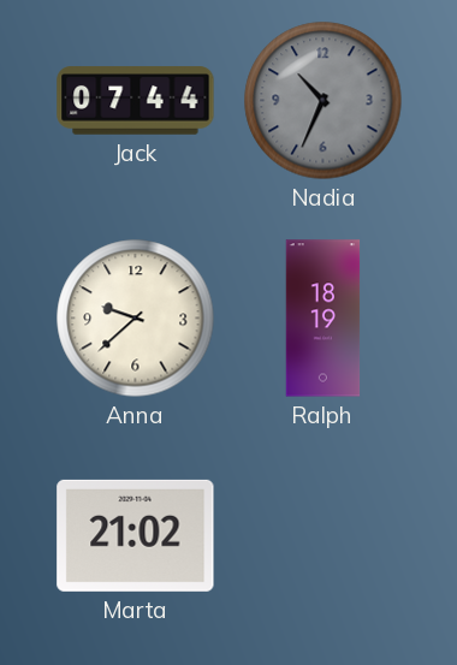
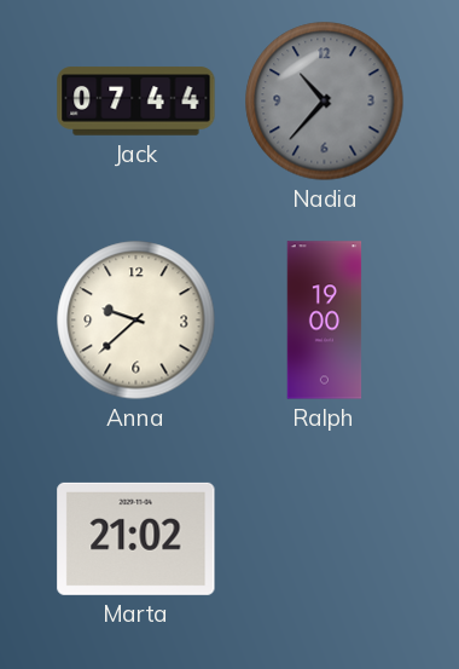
Nadia: 10:34 -> 10:37 (325, 102)
Ralph: 18:19 -> 19:00 (325, 321)
